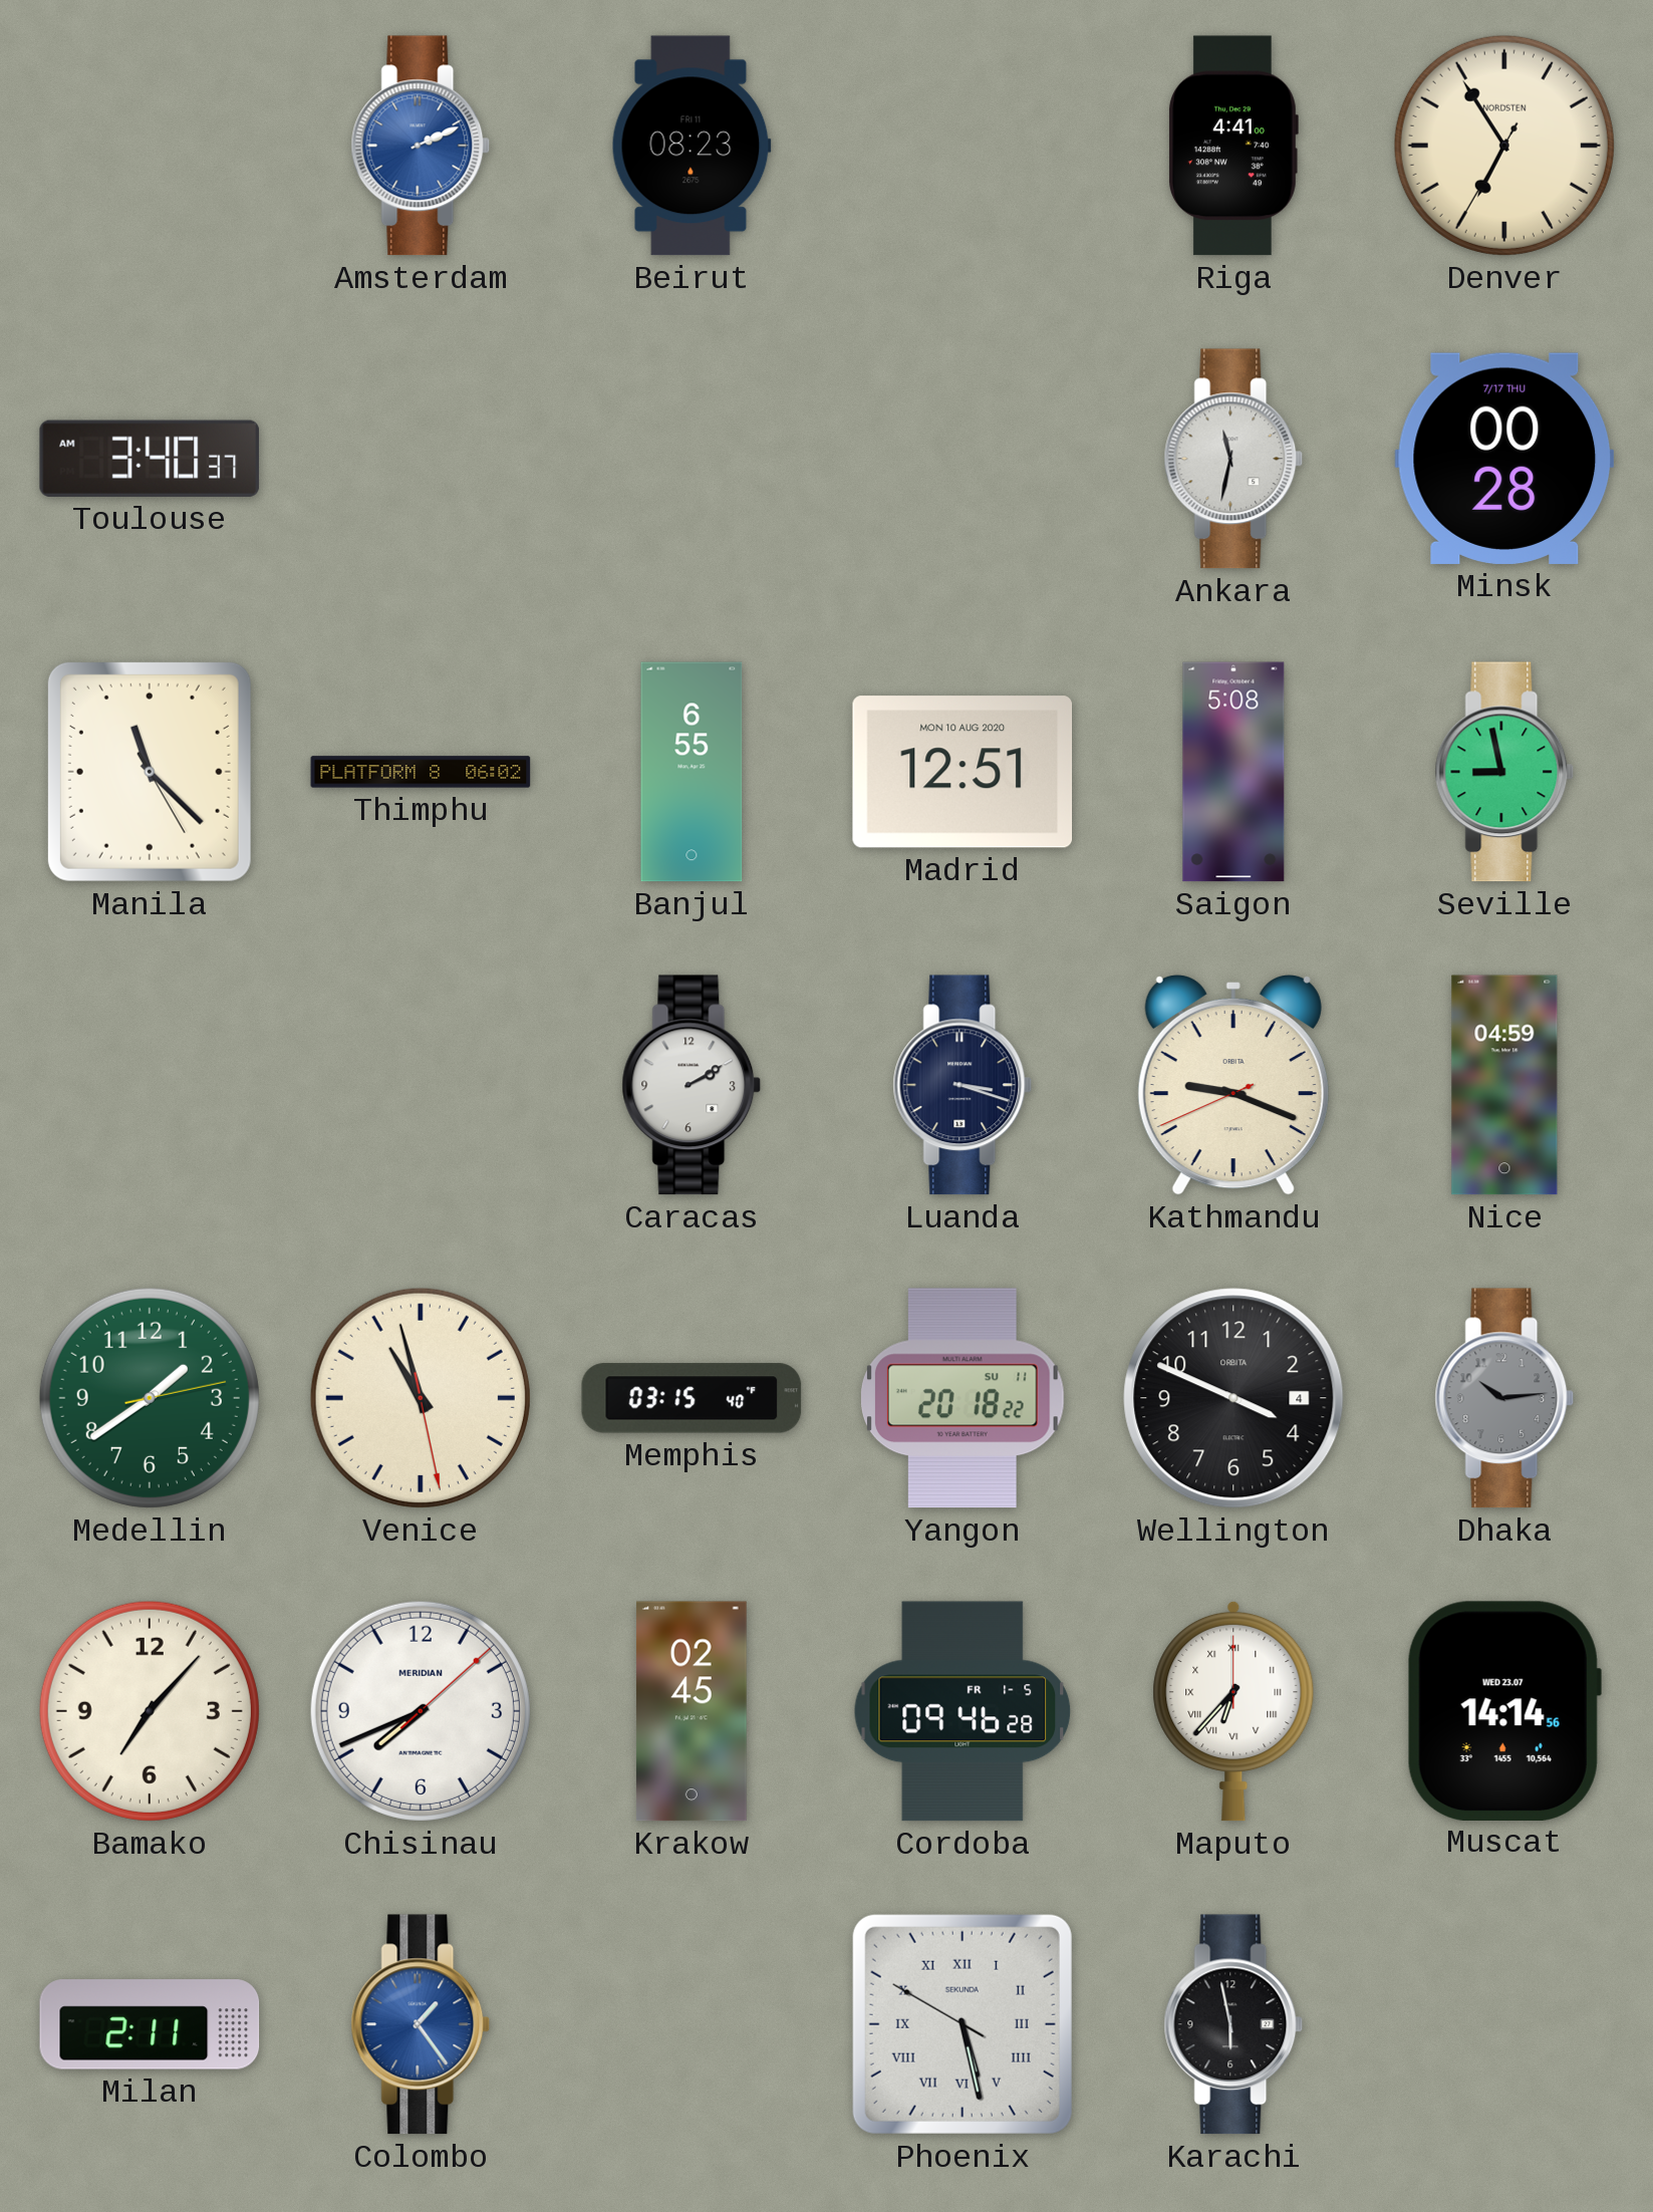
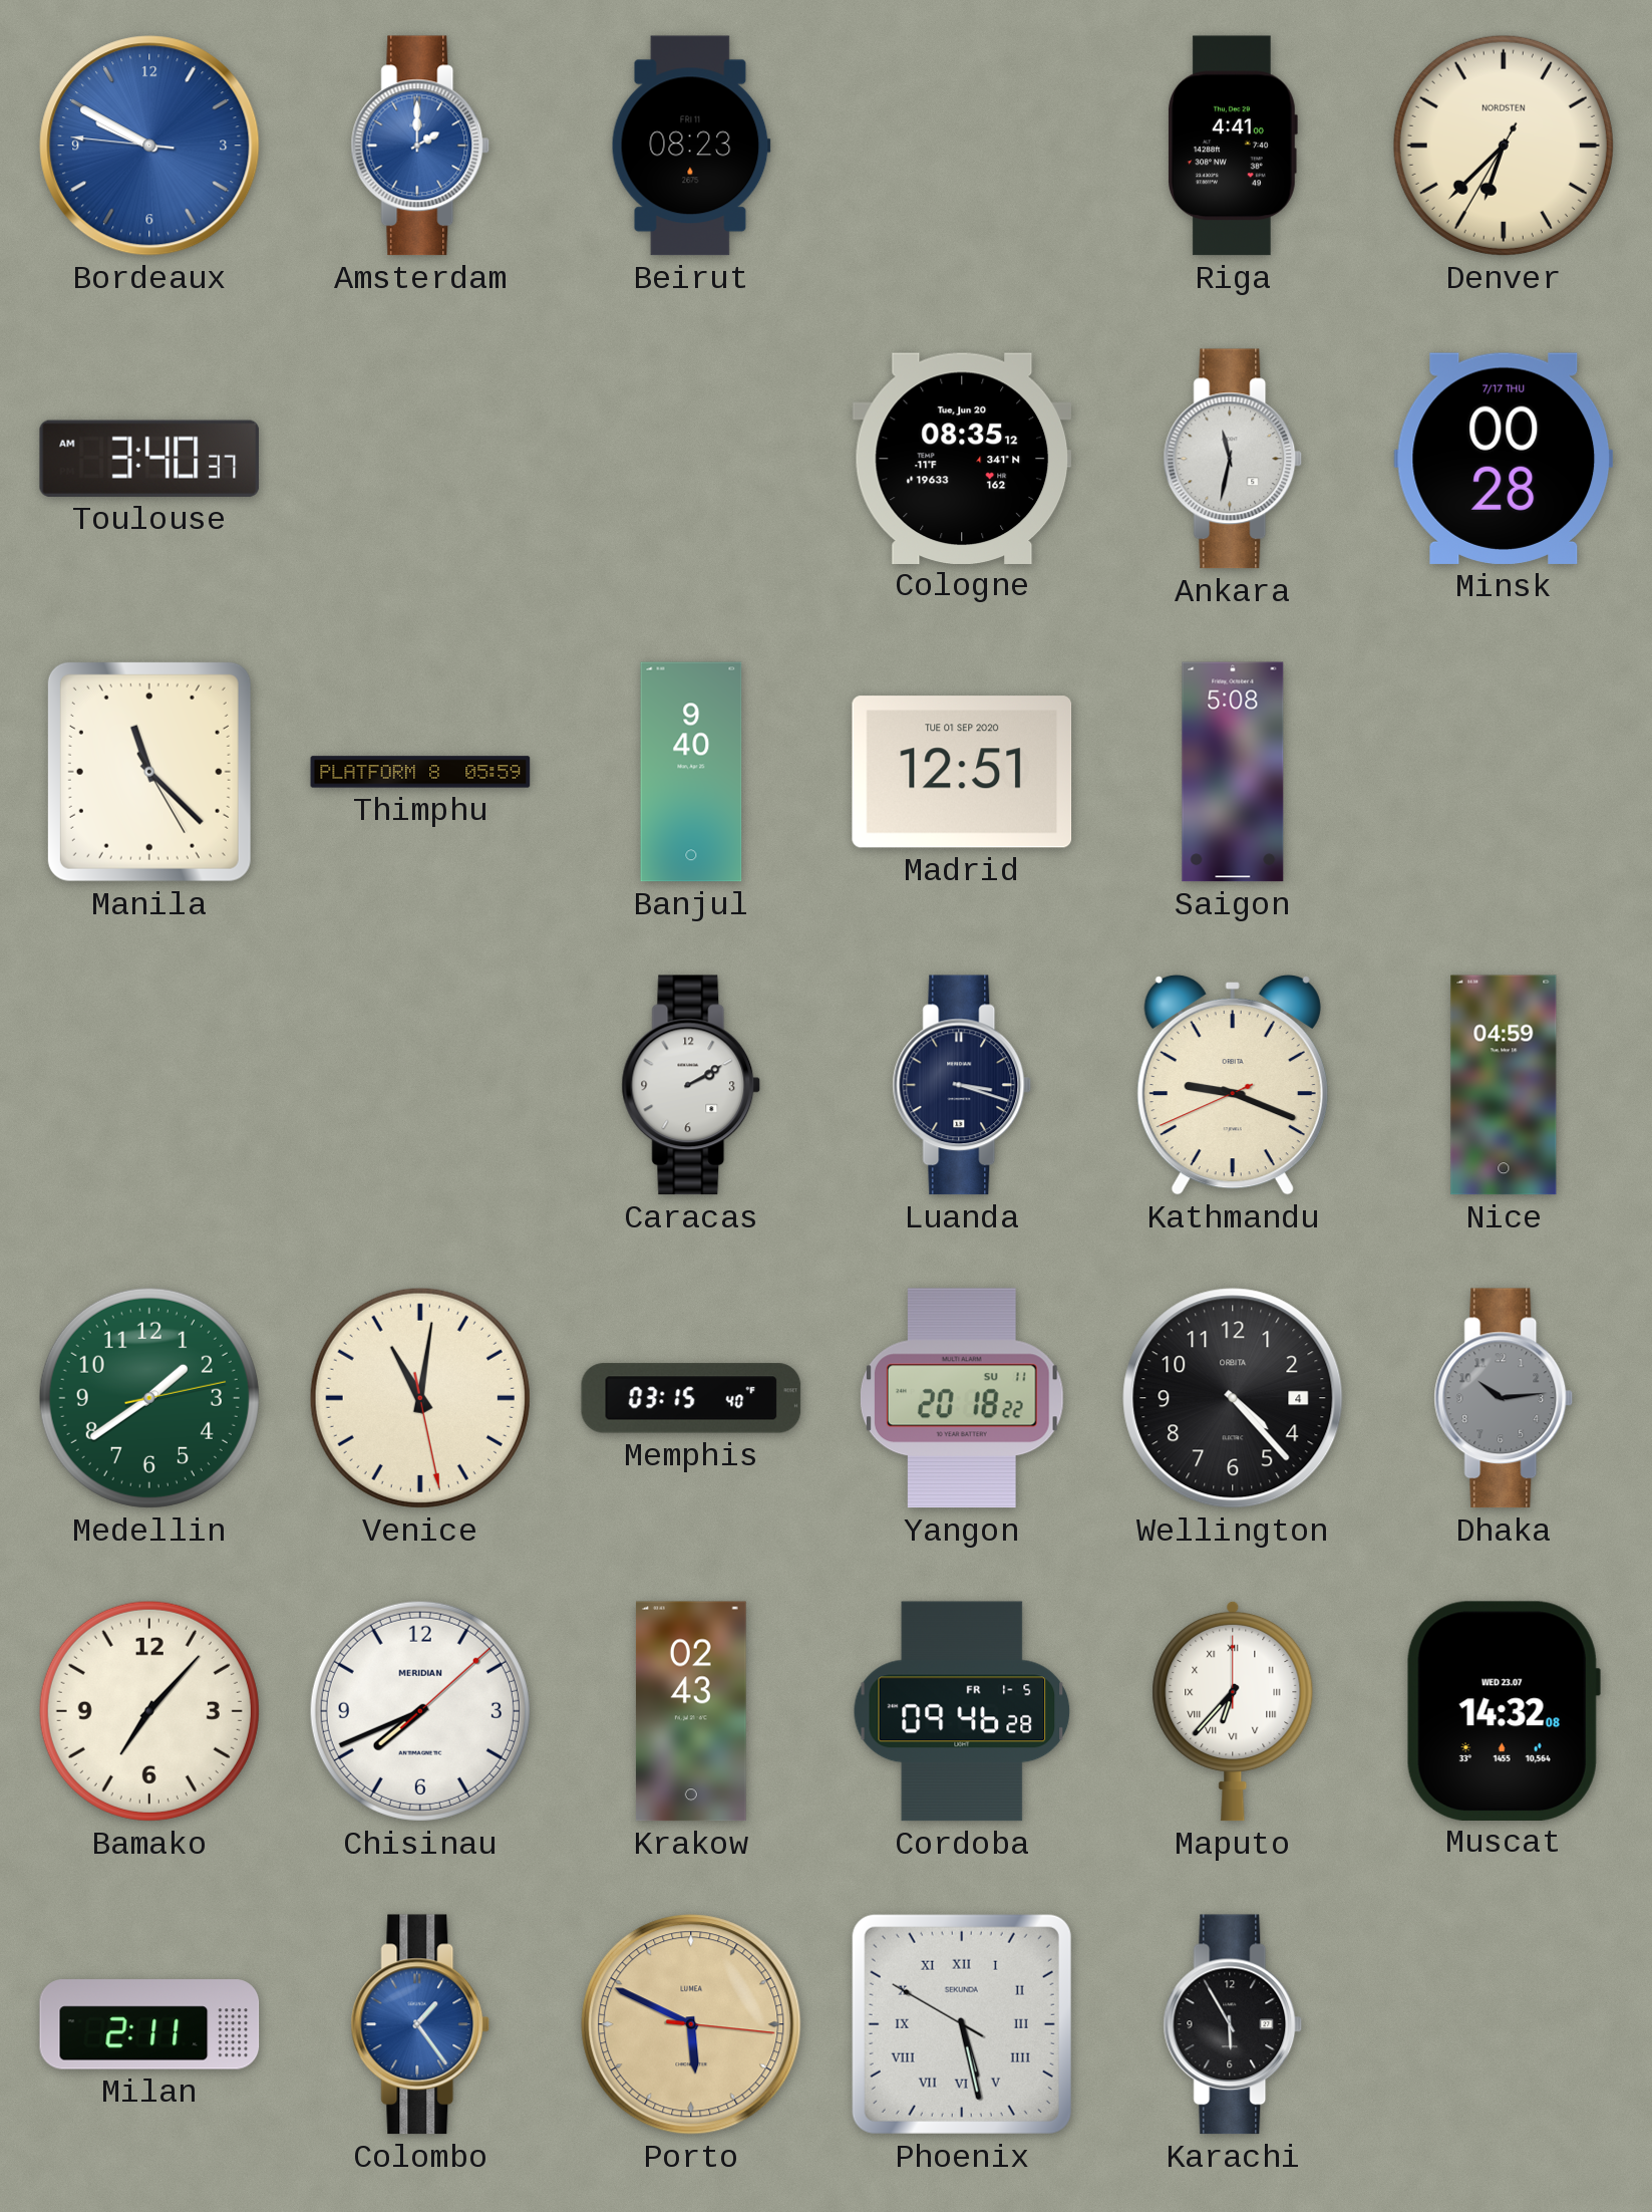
Bordeaux: none -> 9:49 (149, 146)
Amsterdam: 2:11 -> 2:00 (420, 146)
Denver: 6:54 -> 6:37 (1504, 146)
Cologne: none -> 08:35 (962, 458)
Thimphu: 06:02 -> 05:59 (420, 772)
Banjul: 6:55 -> 9:40 (691, 772)
Madrid date: MON 10 AUG 2020 -> TUE 01 SEP 2020 (962, 772)
Seville: 8:58 -> none (1504, 772)
Venice: 10:57 -> 11:01 (420, 1398)
Wellington: 3:49 -> 4:23 (1233, 1398)
Krakow: 02:45 -> 02:43 (691, 1711)
Muscat: 14:14 -> 14:32 (1504, 1710)
Porto: none -> 5:49 (691, 2024)
Karachi: 5:58 -> 5:55 (1233, 2024)
